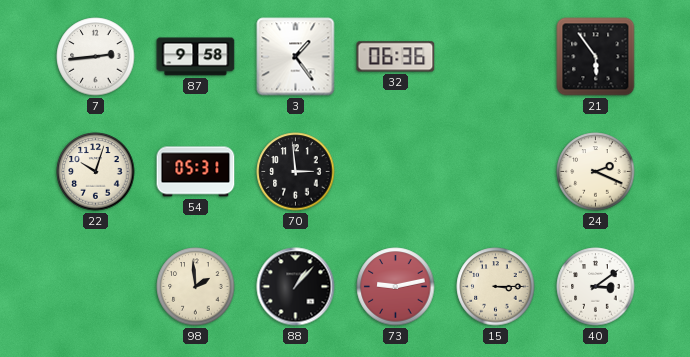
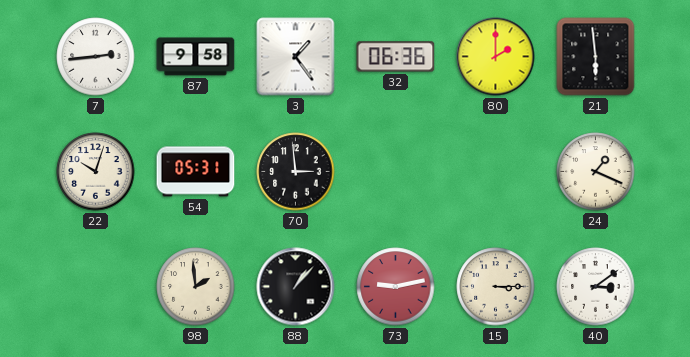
80: none -> 2:00 (496, 57)
21: 5:54 -> 5:59 (596, 57)
24: 2:19 -> 1:19 (596, 172)
